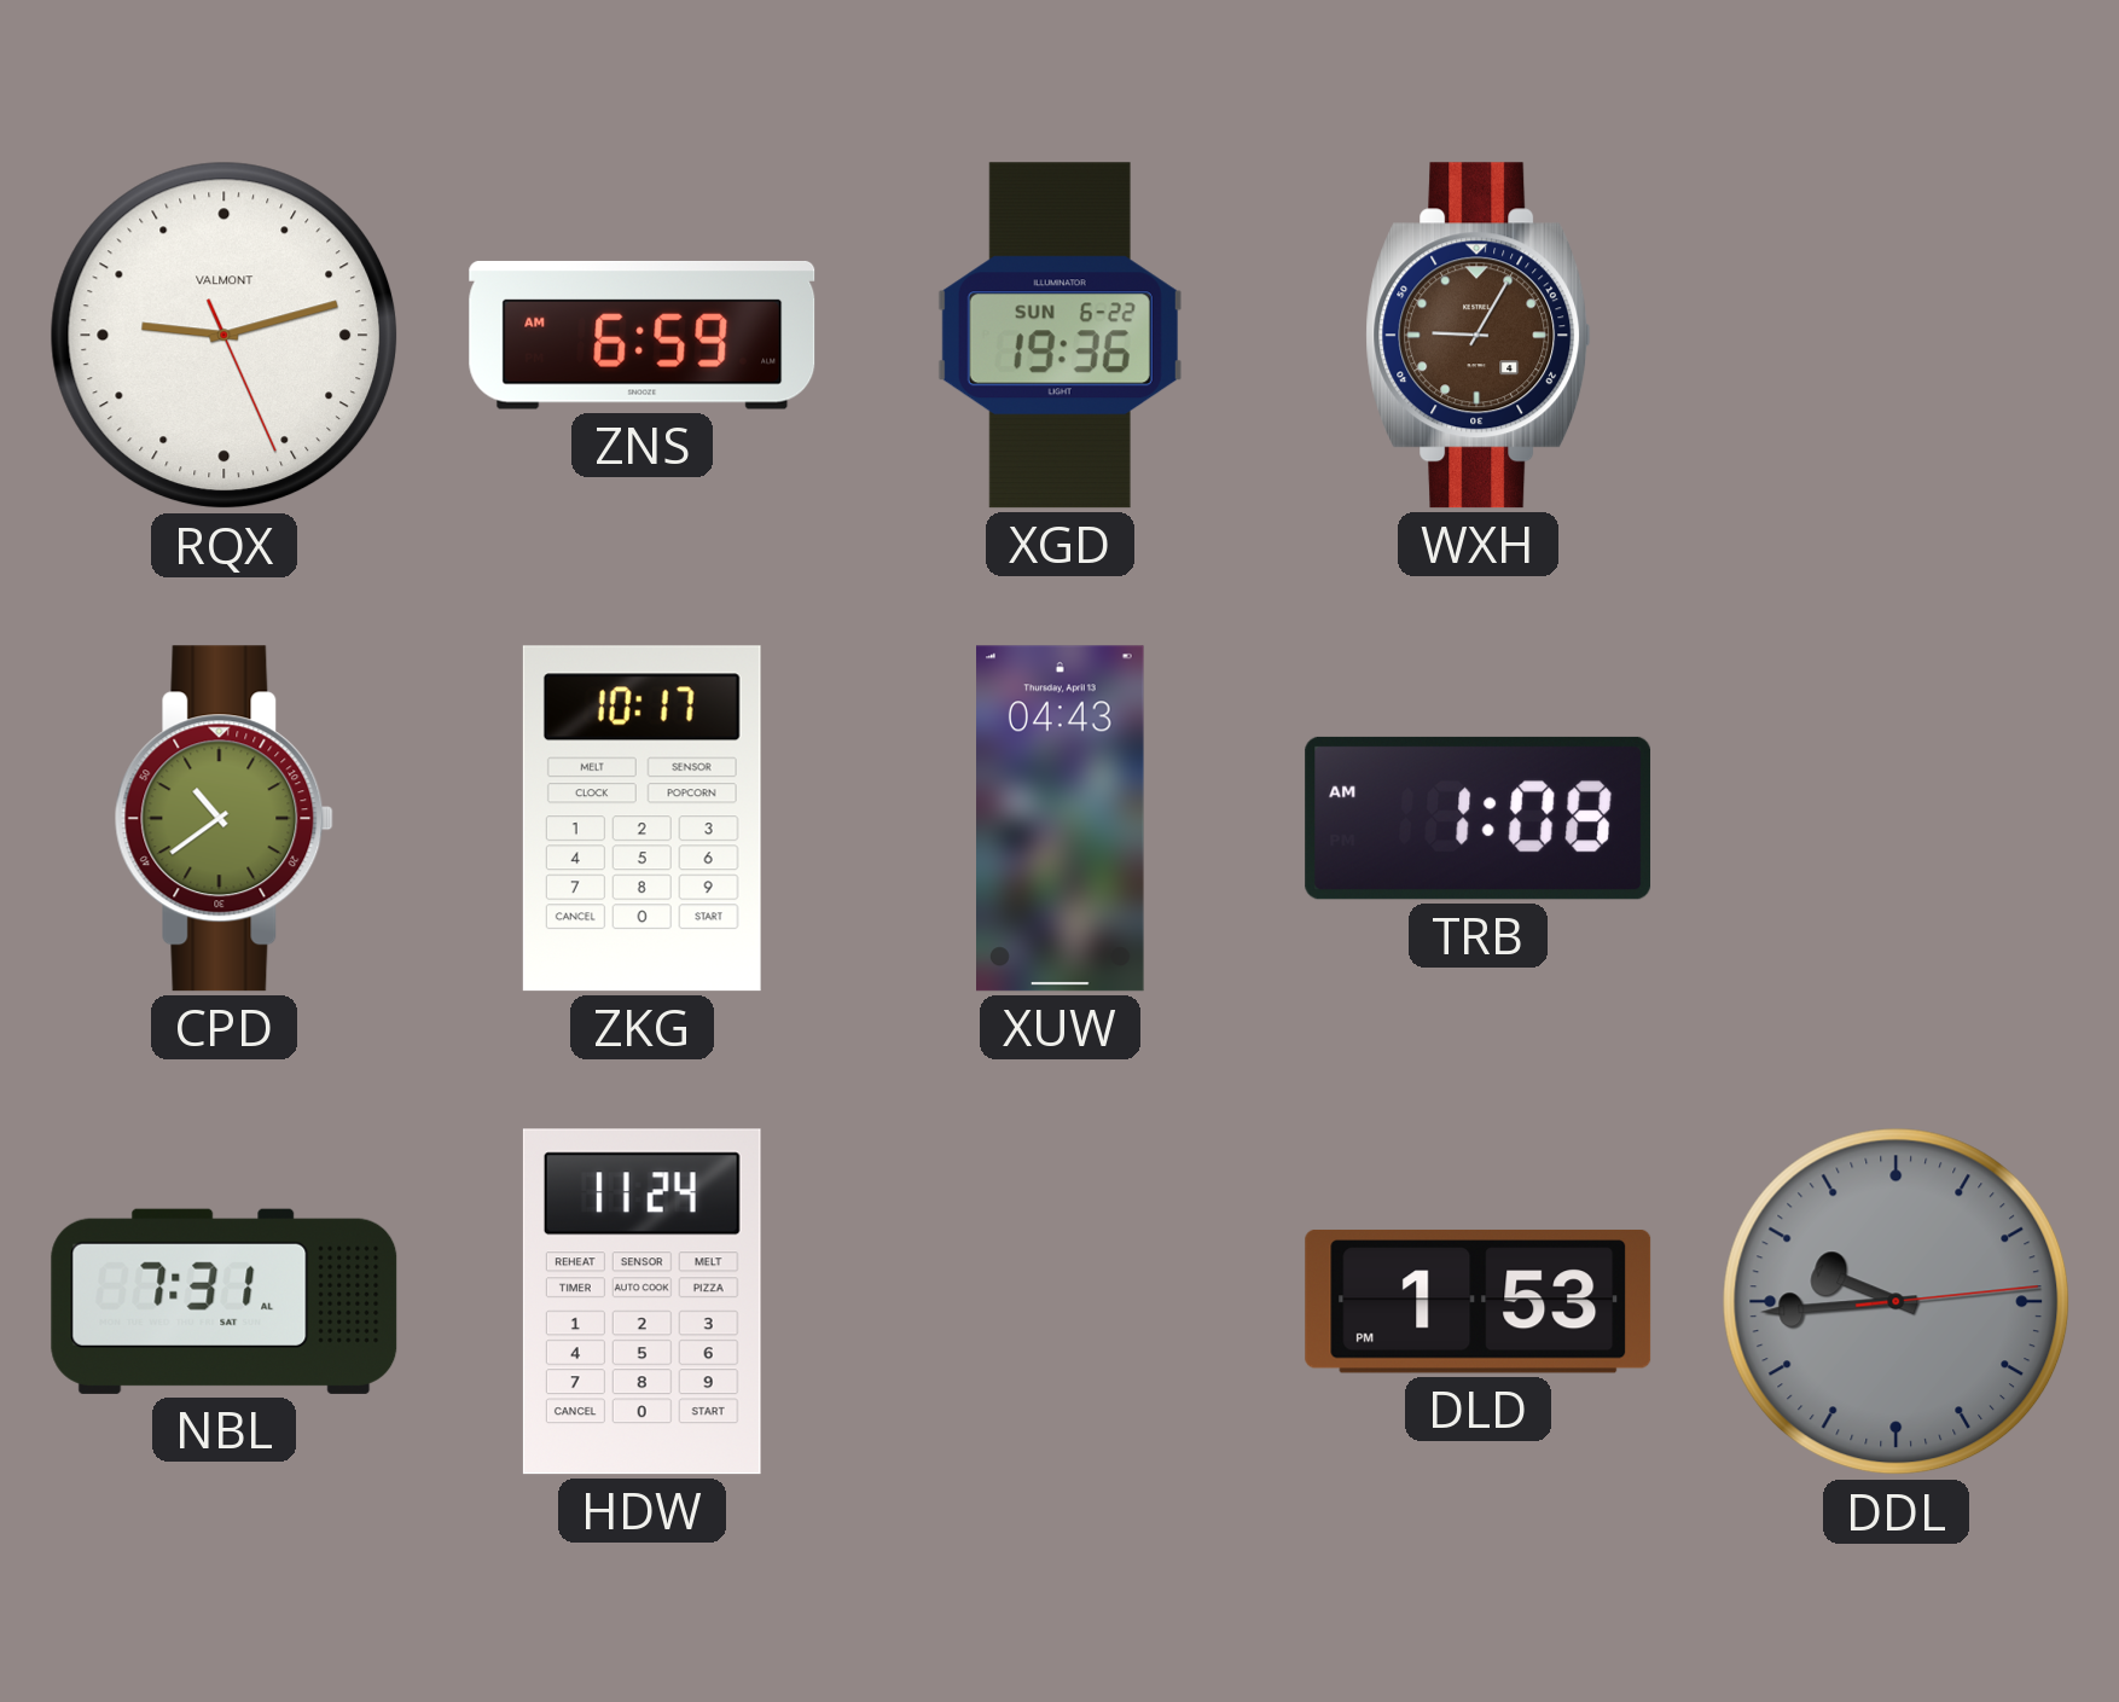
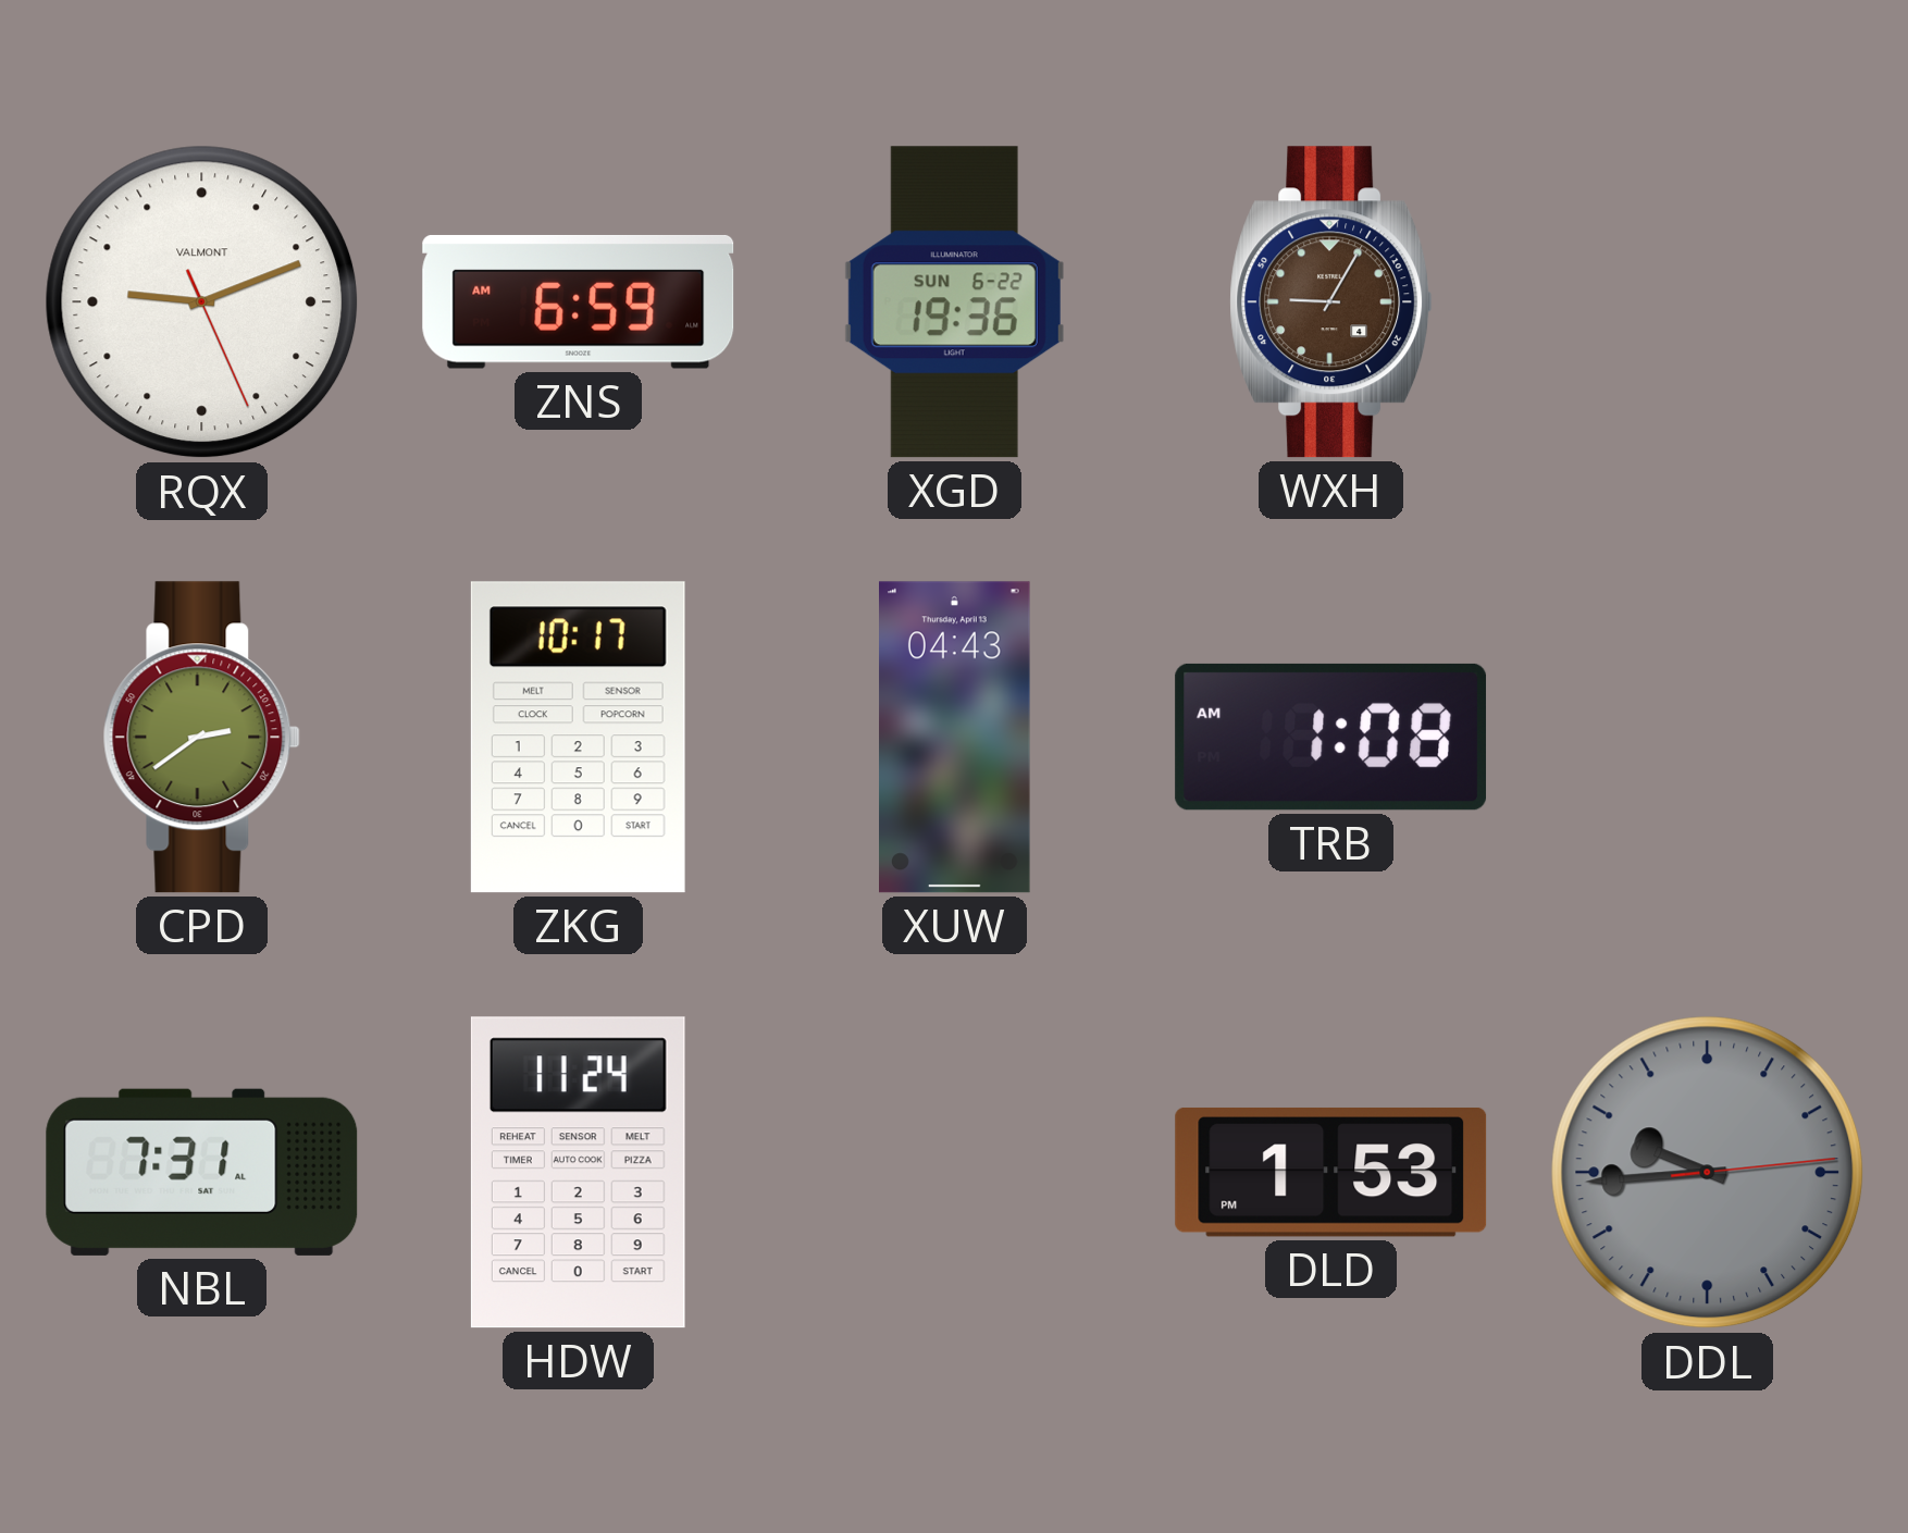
RQX: 9:12 -> 9:11 (202, 302)
CPD: 10:39 -> 2:39 (201, 738)
